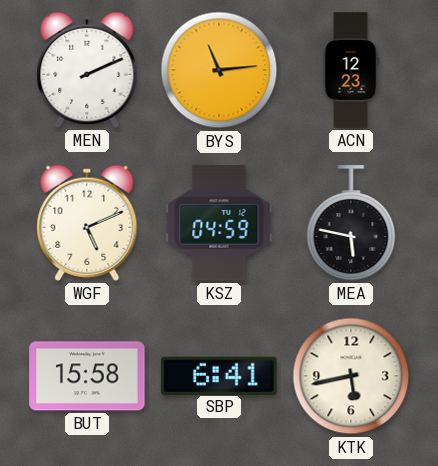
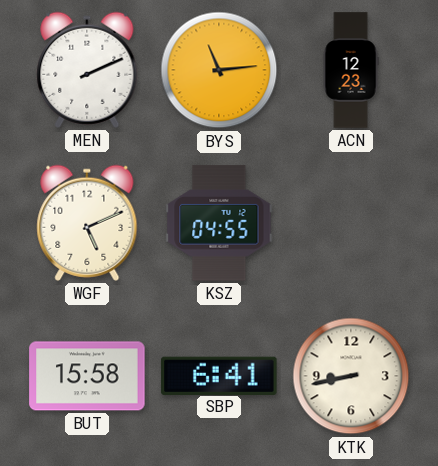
KSZ: 04:59 -> 04:55 (219, 223)
MEA: 5:47 -> none (351, 223)
KTK: 5:43 -> 8:43 (351, 376)
